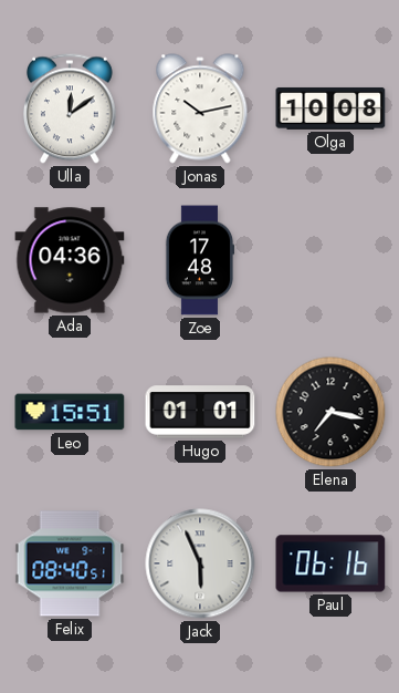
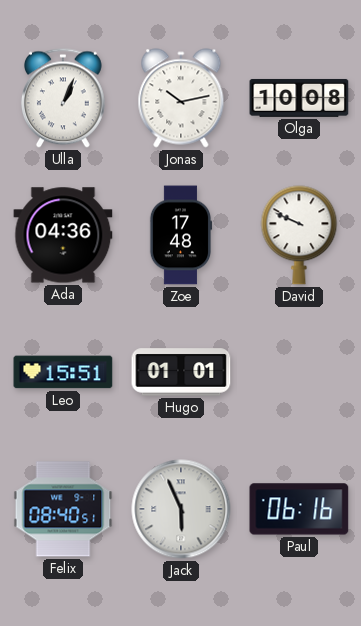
Ulla: 12:09 -> 1:04 (63, 98)
David: none -> 9:49 (299, 235)
Elena: 7:17 -> none (330, 412)
